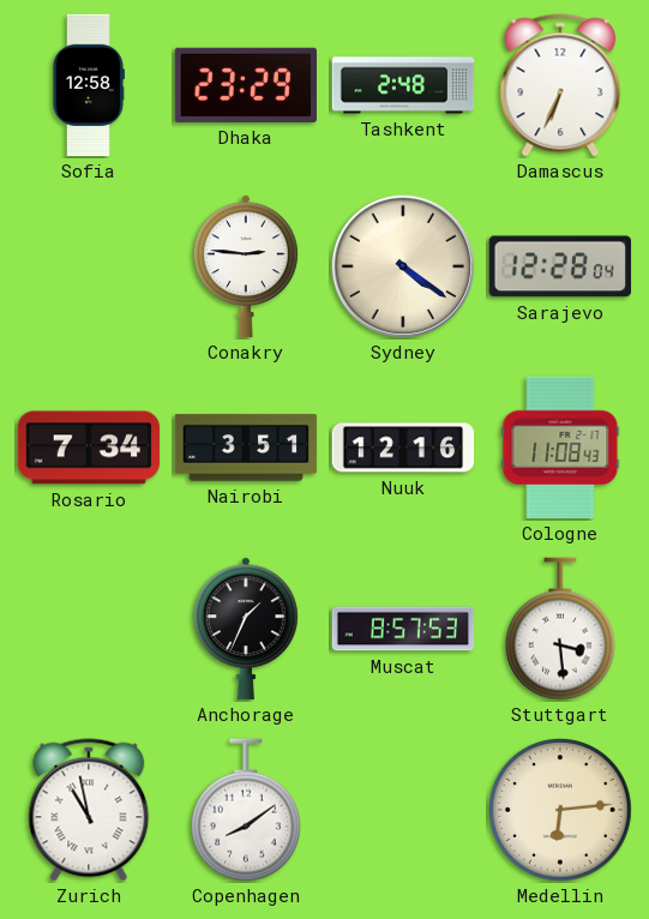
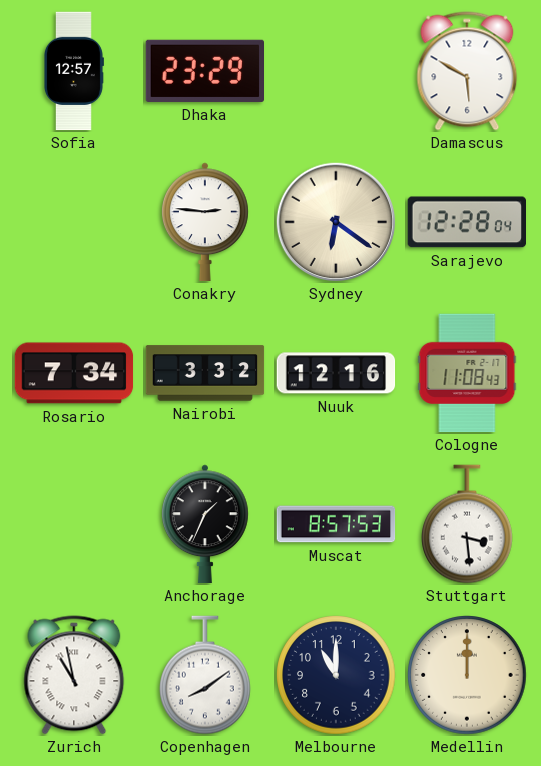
Sofia: 12:58 -> 12:57 (74, 71)
Tashkent: 2:48 -> none (403, 85)
Damascus: 6:34 -> 5:50 (467, 71)
Sydney: 4:21 -> 6:21 (336, 222)
Nairobi: 3:51 -> 3:32 (205, 373)
Melbourne: none -> 11:00 (336, 675)
Medellin: 6:14 -> 12:00 (467, 675)
